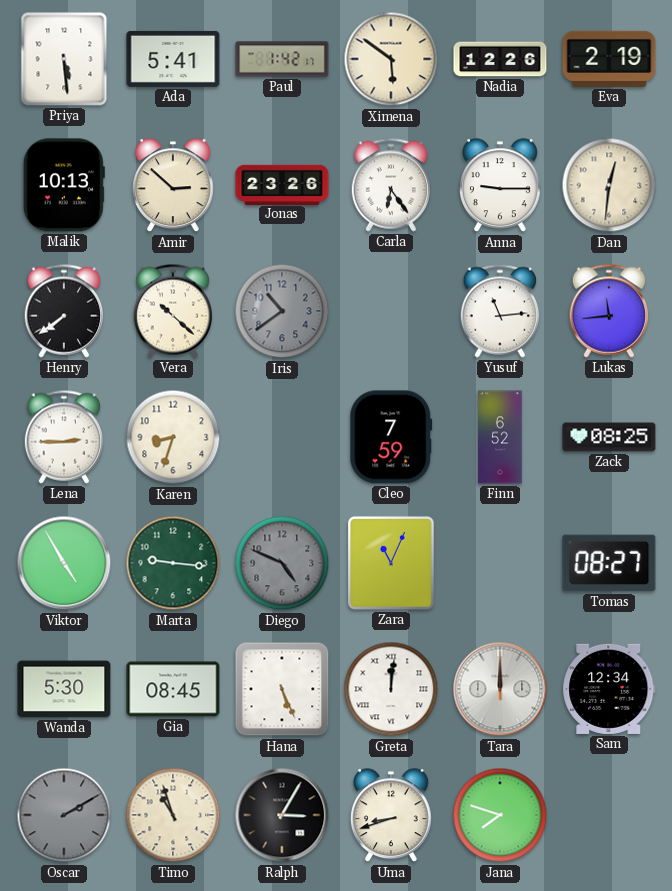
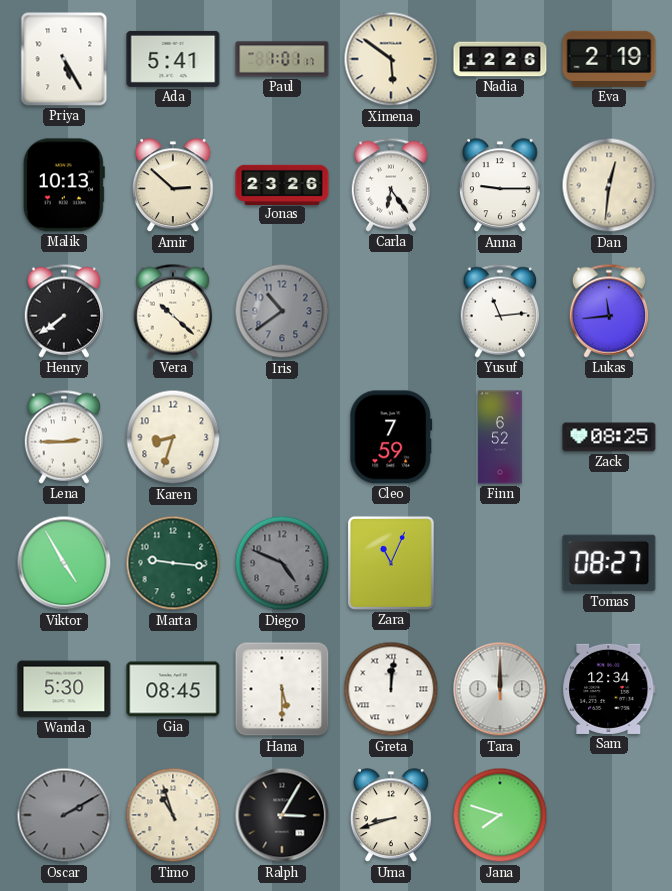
Priya: 5:29 -> 5:25 (64, 59)
Paul: 1:42 -> 1:01 (282, 59)
Hana: 5:26 -> 5:30 (282, 689)
